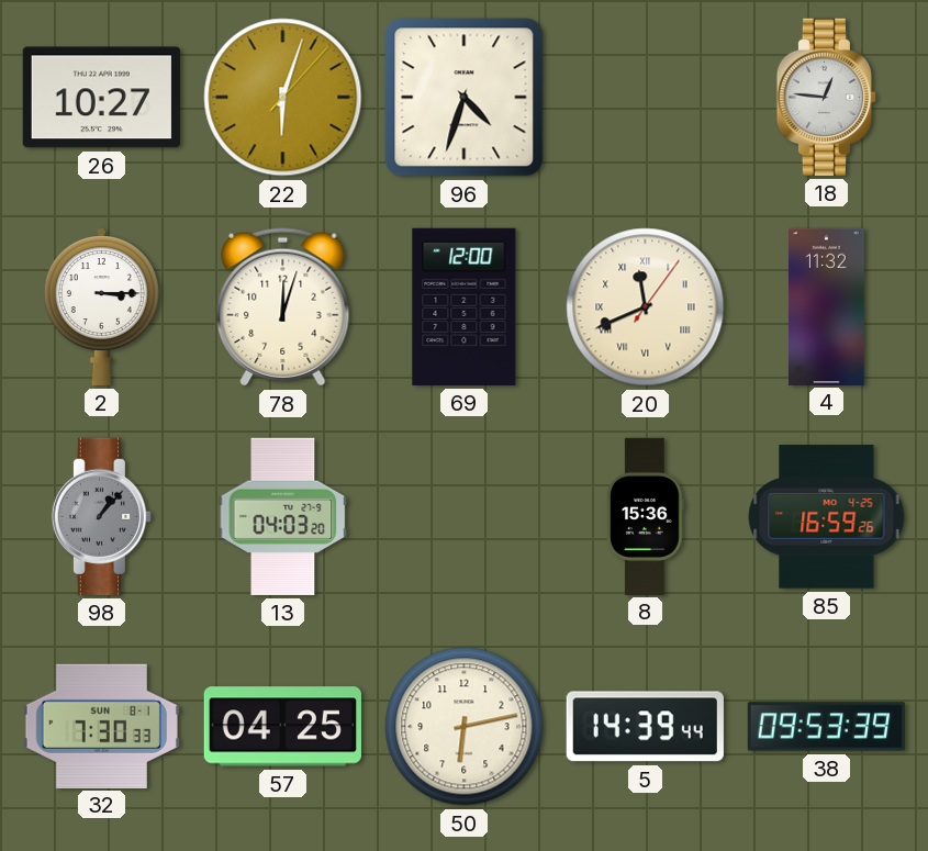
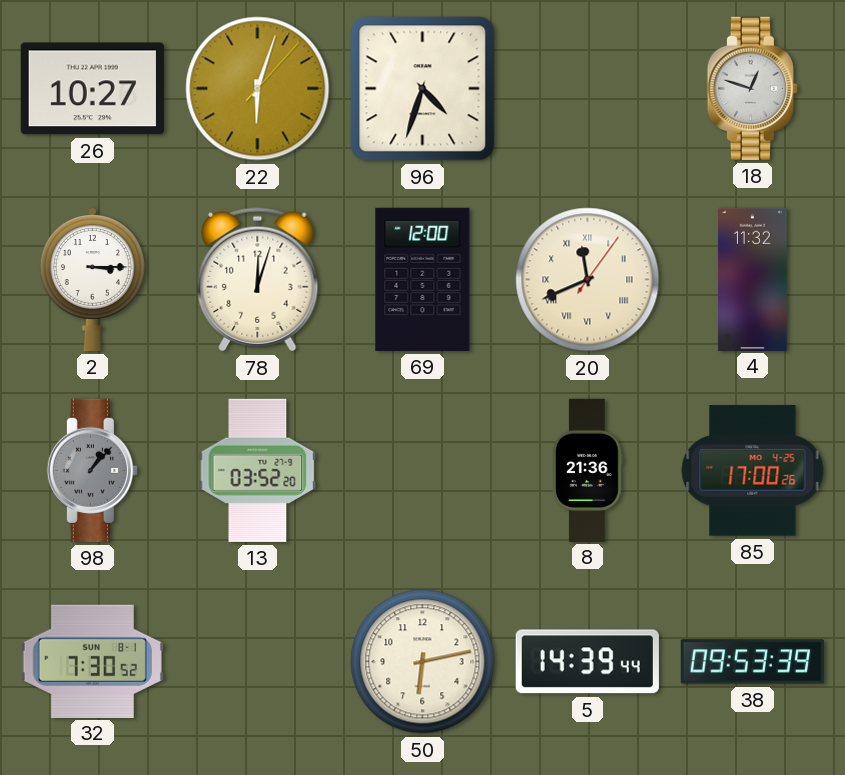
18: 12:46 -> 12:48 (752, 88)
13: 04:03 -> 03:52 (258, 470)
8: 15:36 -> 21:36 (588, 470)
85: 16:59 -> 17:00 (753, 471)
32: 7:30:33 -> 7:30:52 (92, 661)
57: 04:25 -> none (282, 727)
